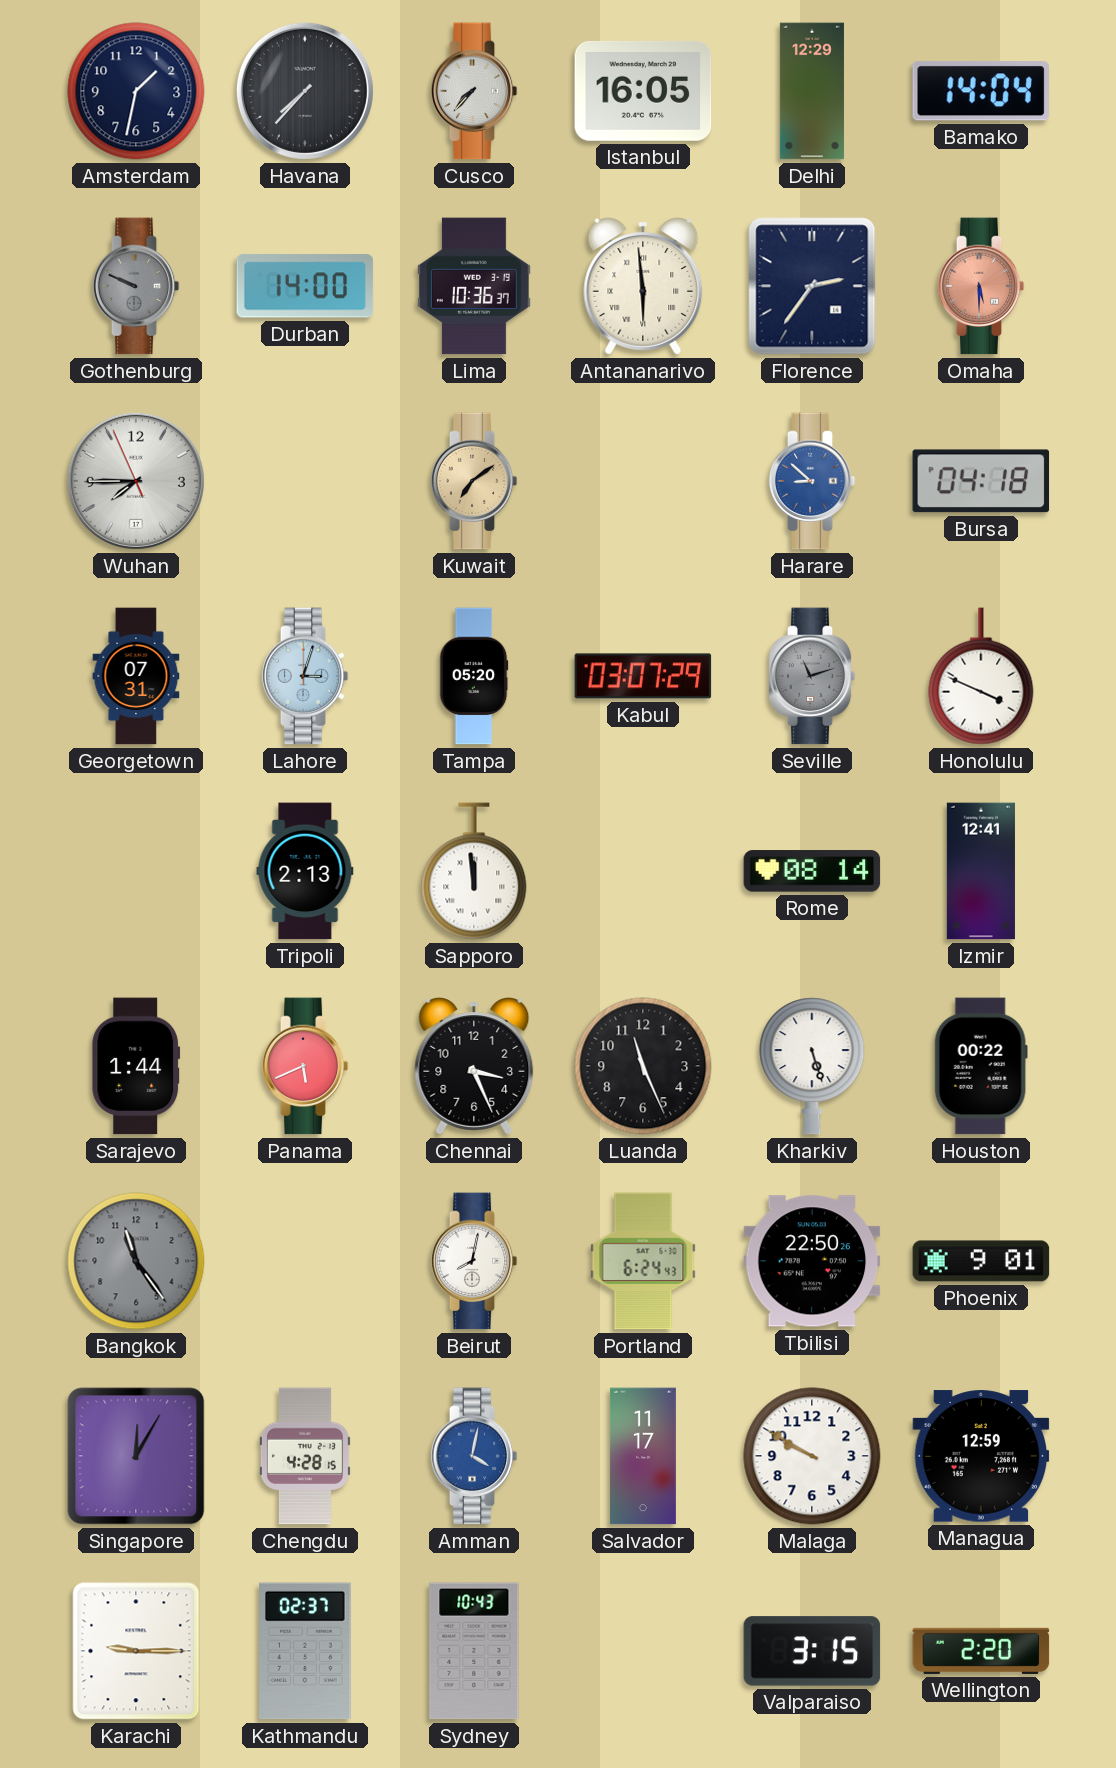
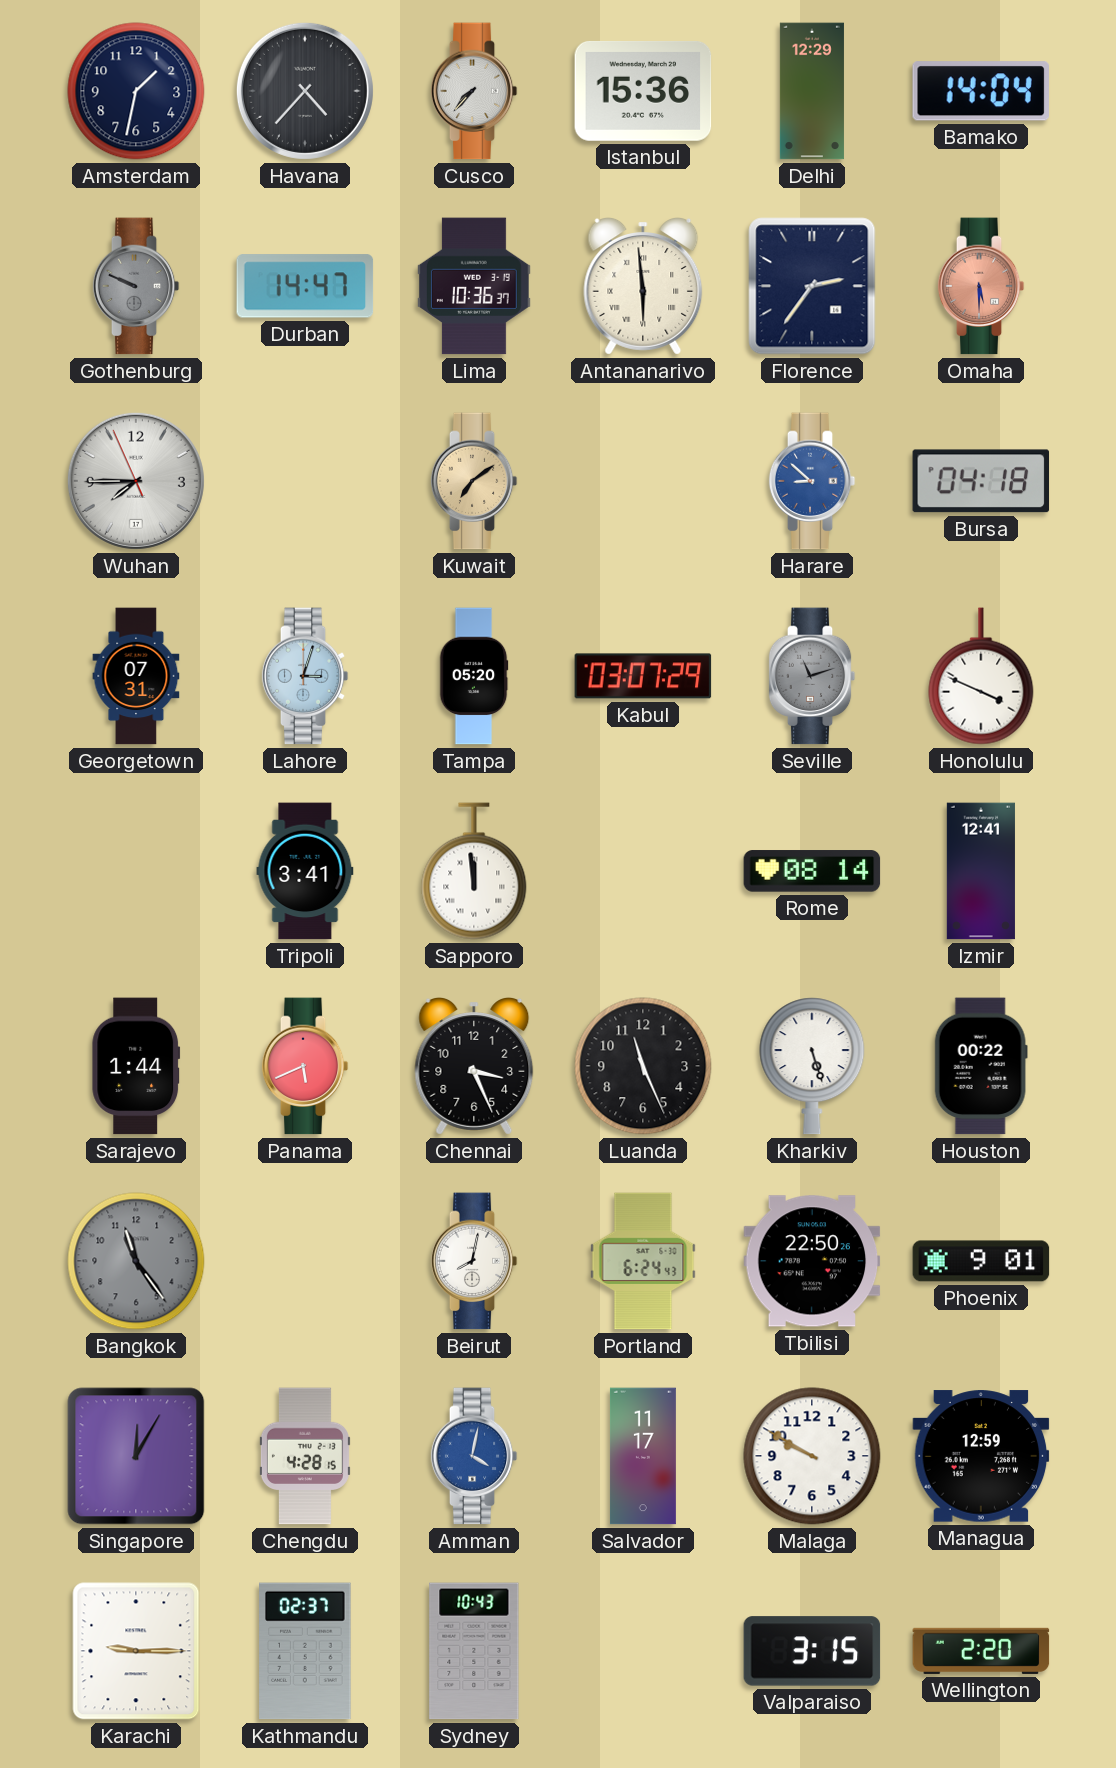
Havana: 7:37 -> 4:37 (305, 91)
Istanbul: 16:05 -> 15:36 (643, 91)
Durban: 14:00 -> 14:47 (305, 286)
Tripoli: 2:13 -> 3:41 (305, 871)
